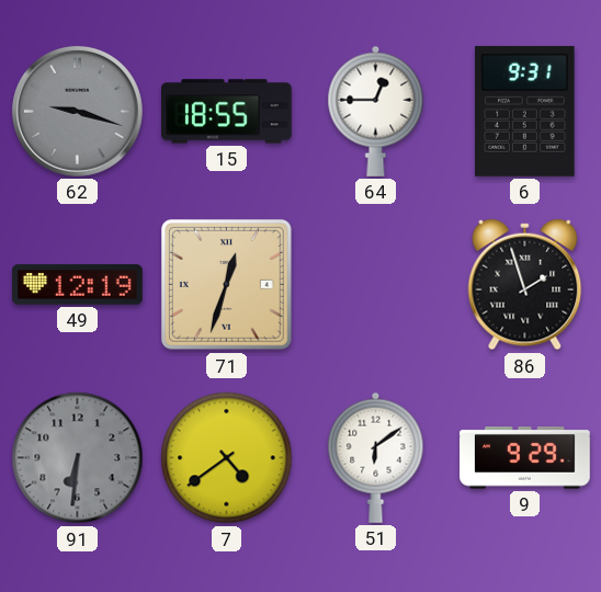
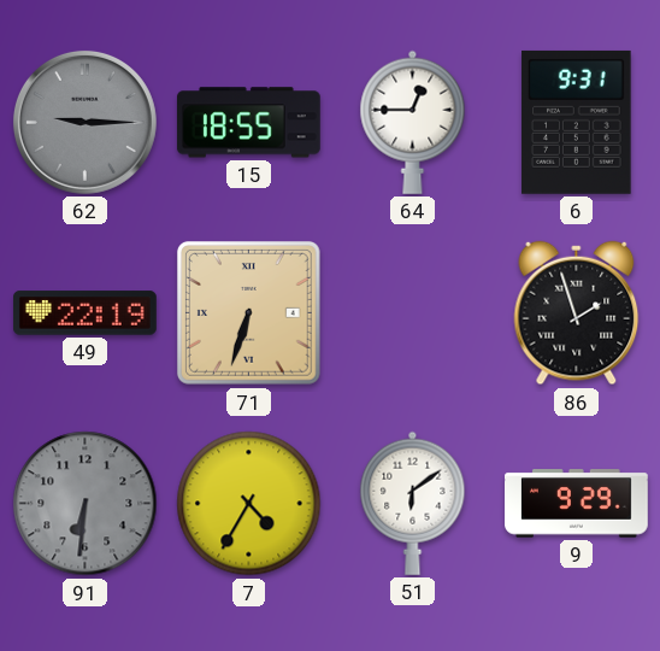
62: 9:18 -> 9:15 (84, 122)
49: 12:19 -> 22:19 (86, 313)
71: 12:33 -> 6:33 (249, 313)
7: 4:39 -> 4:35 (249, 504)
